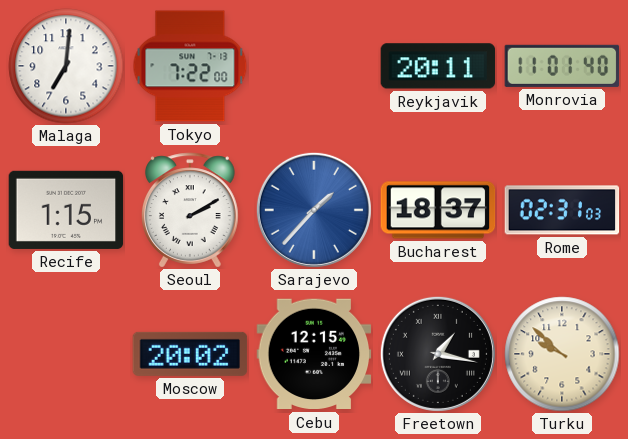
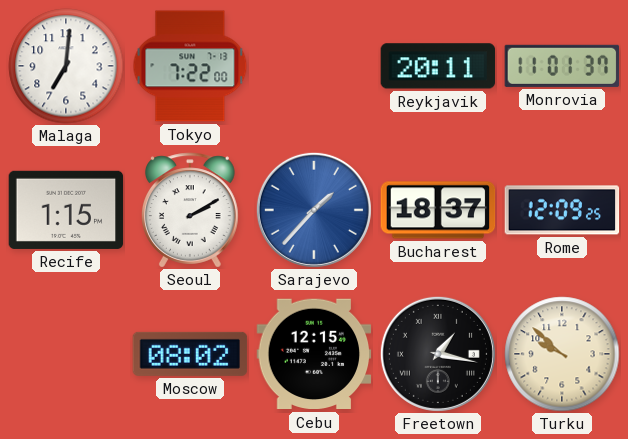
Monrovia: 11:01:40 -> 11:01:37 (562, 66)
Rome: 02:31 -> 12:09 (562, 210)
Moscow: 20:02 -> 08:02 (190, 354)
